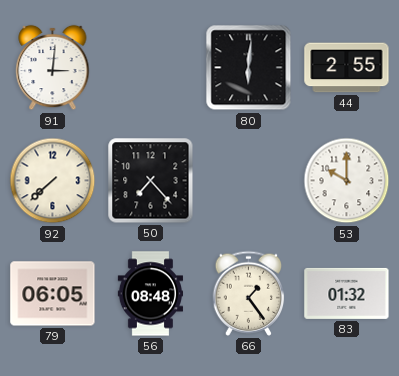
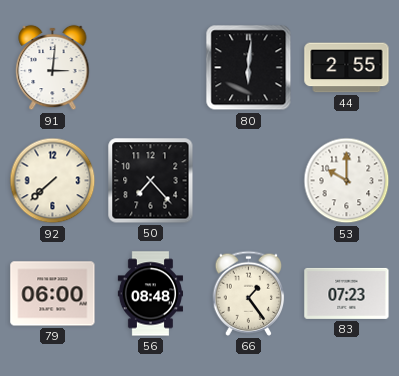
79: 06:05 -> 06:00 (53, 294)
83: 01:32 -> 07:23 (347, 293)
